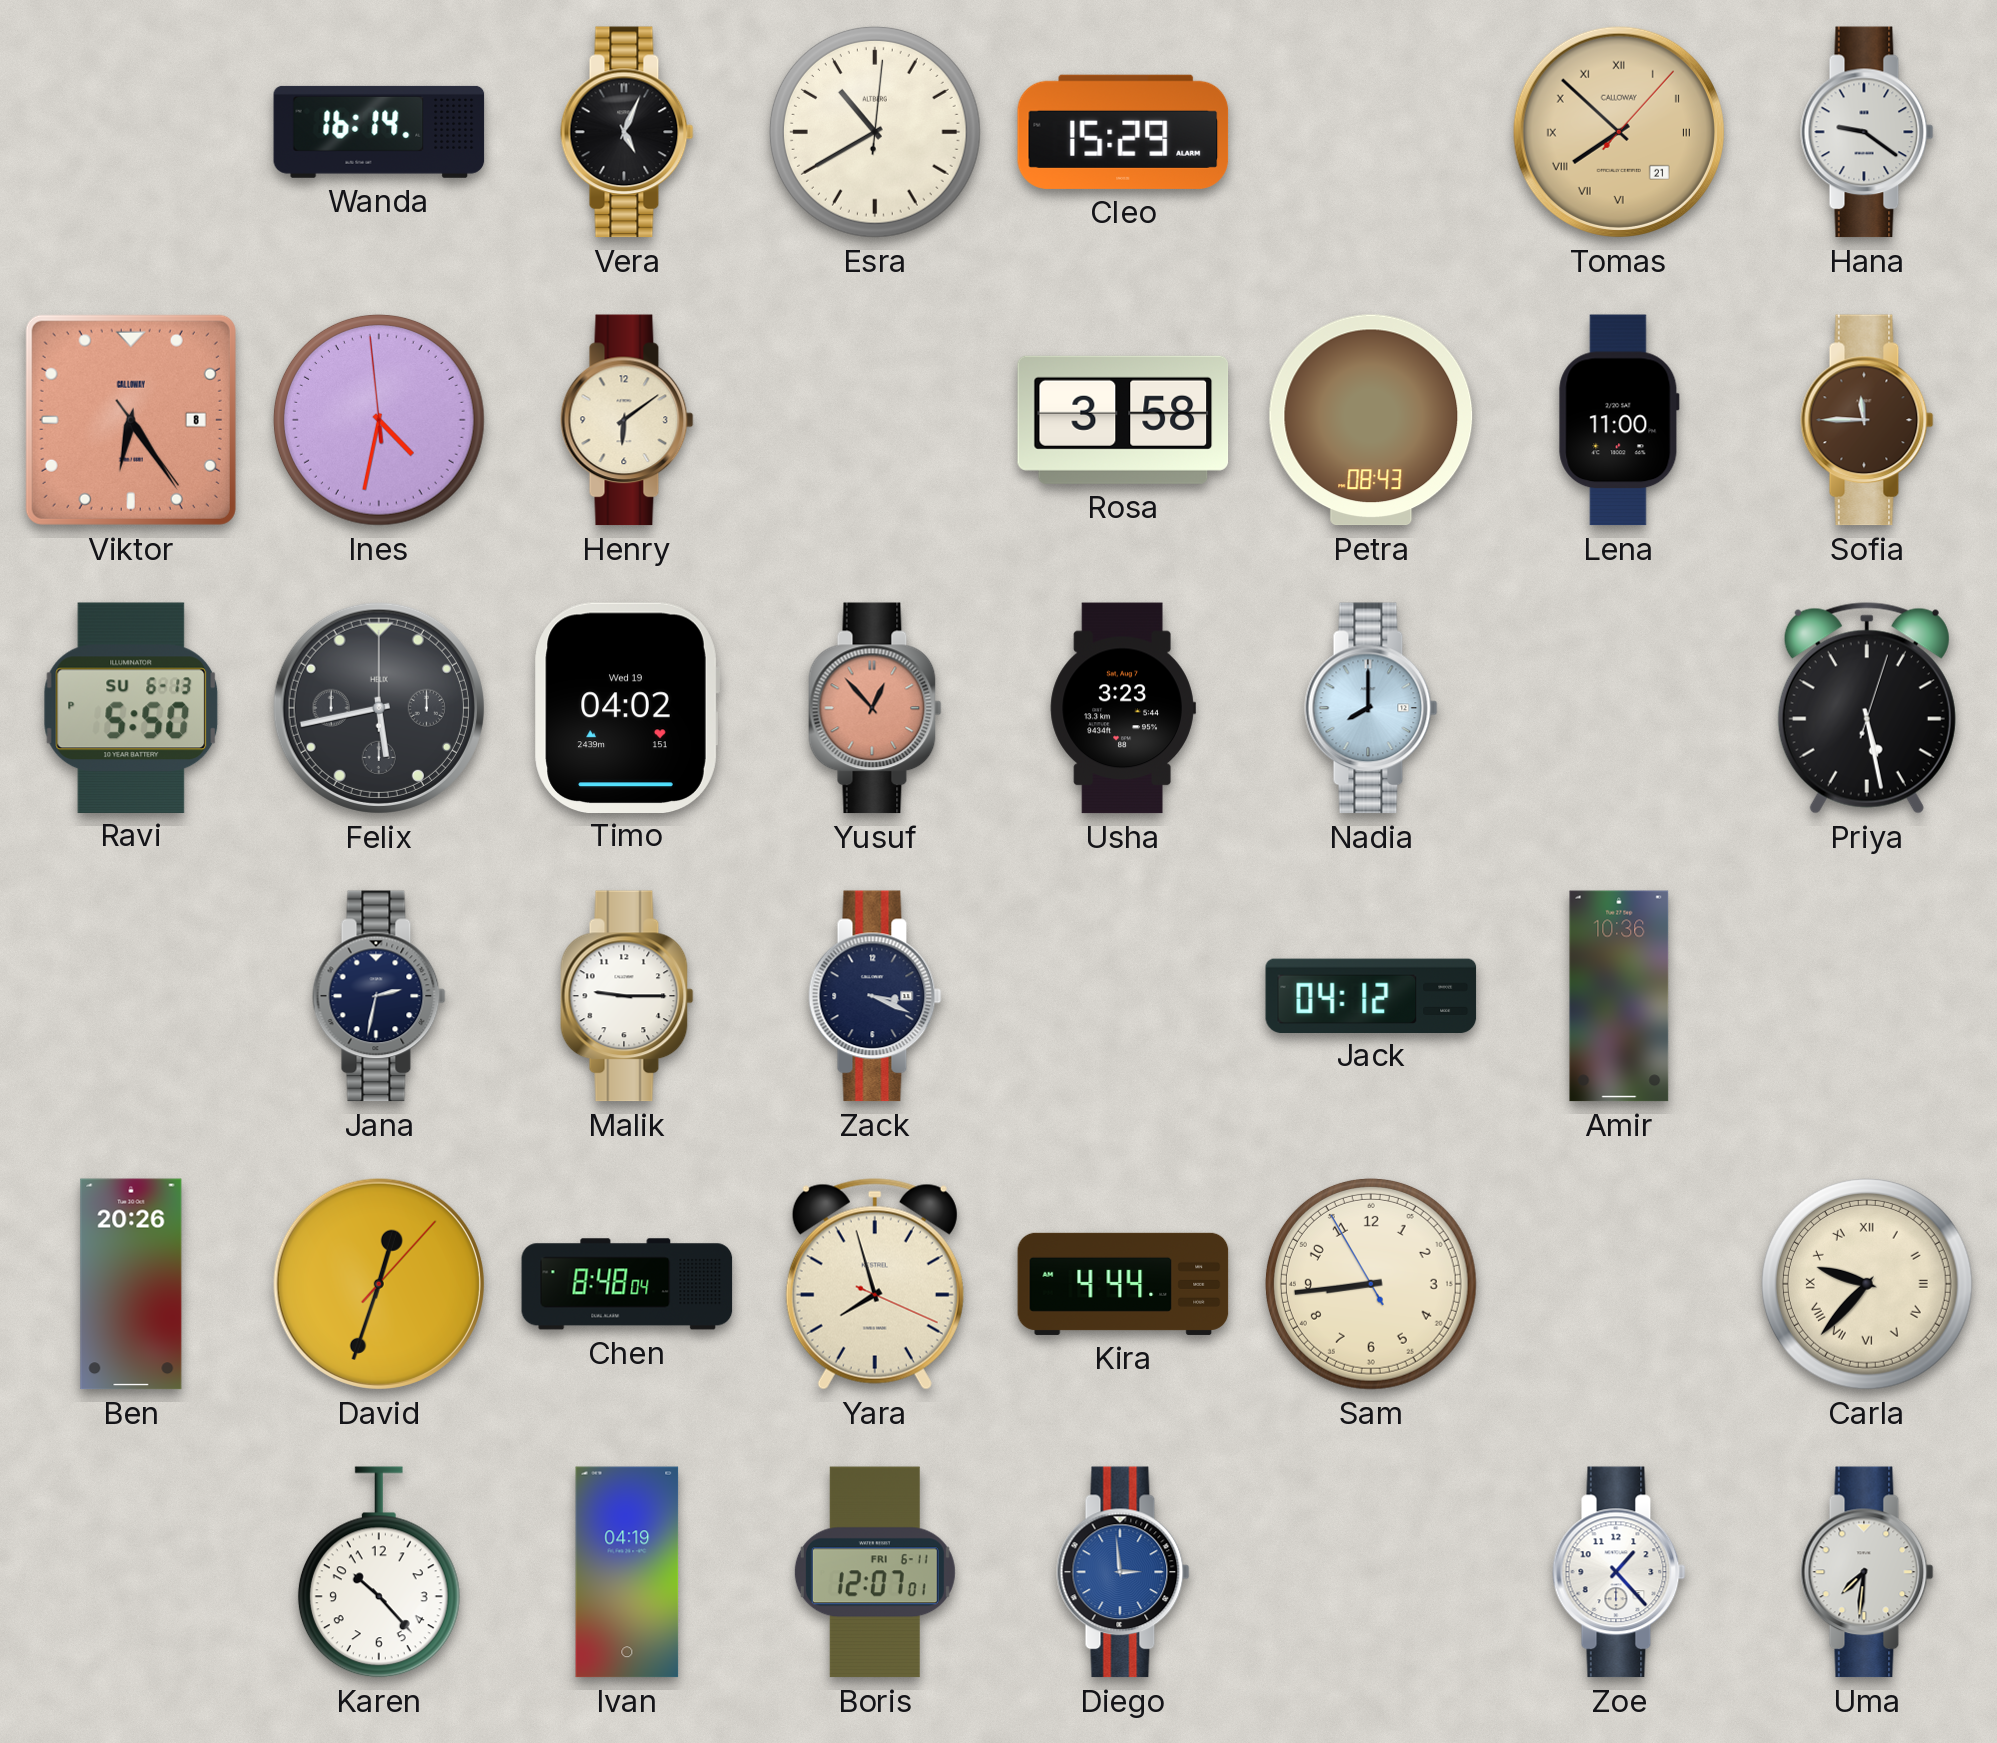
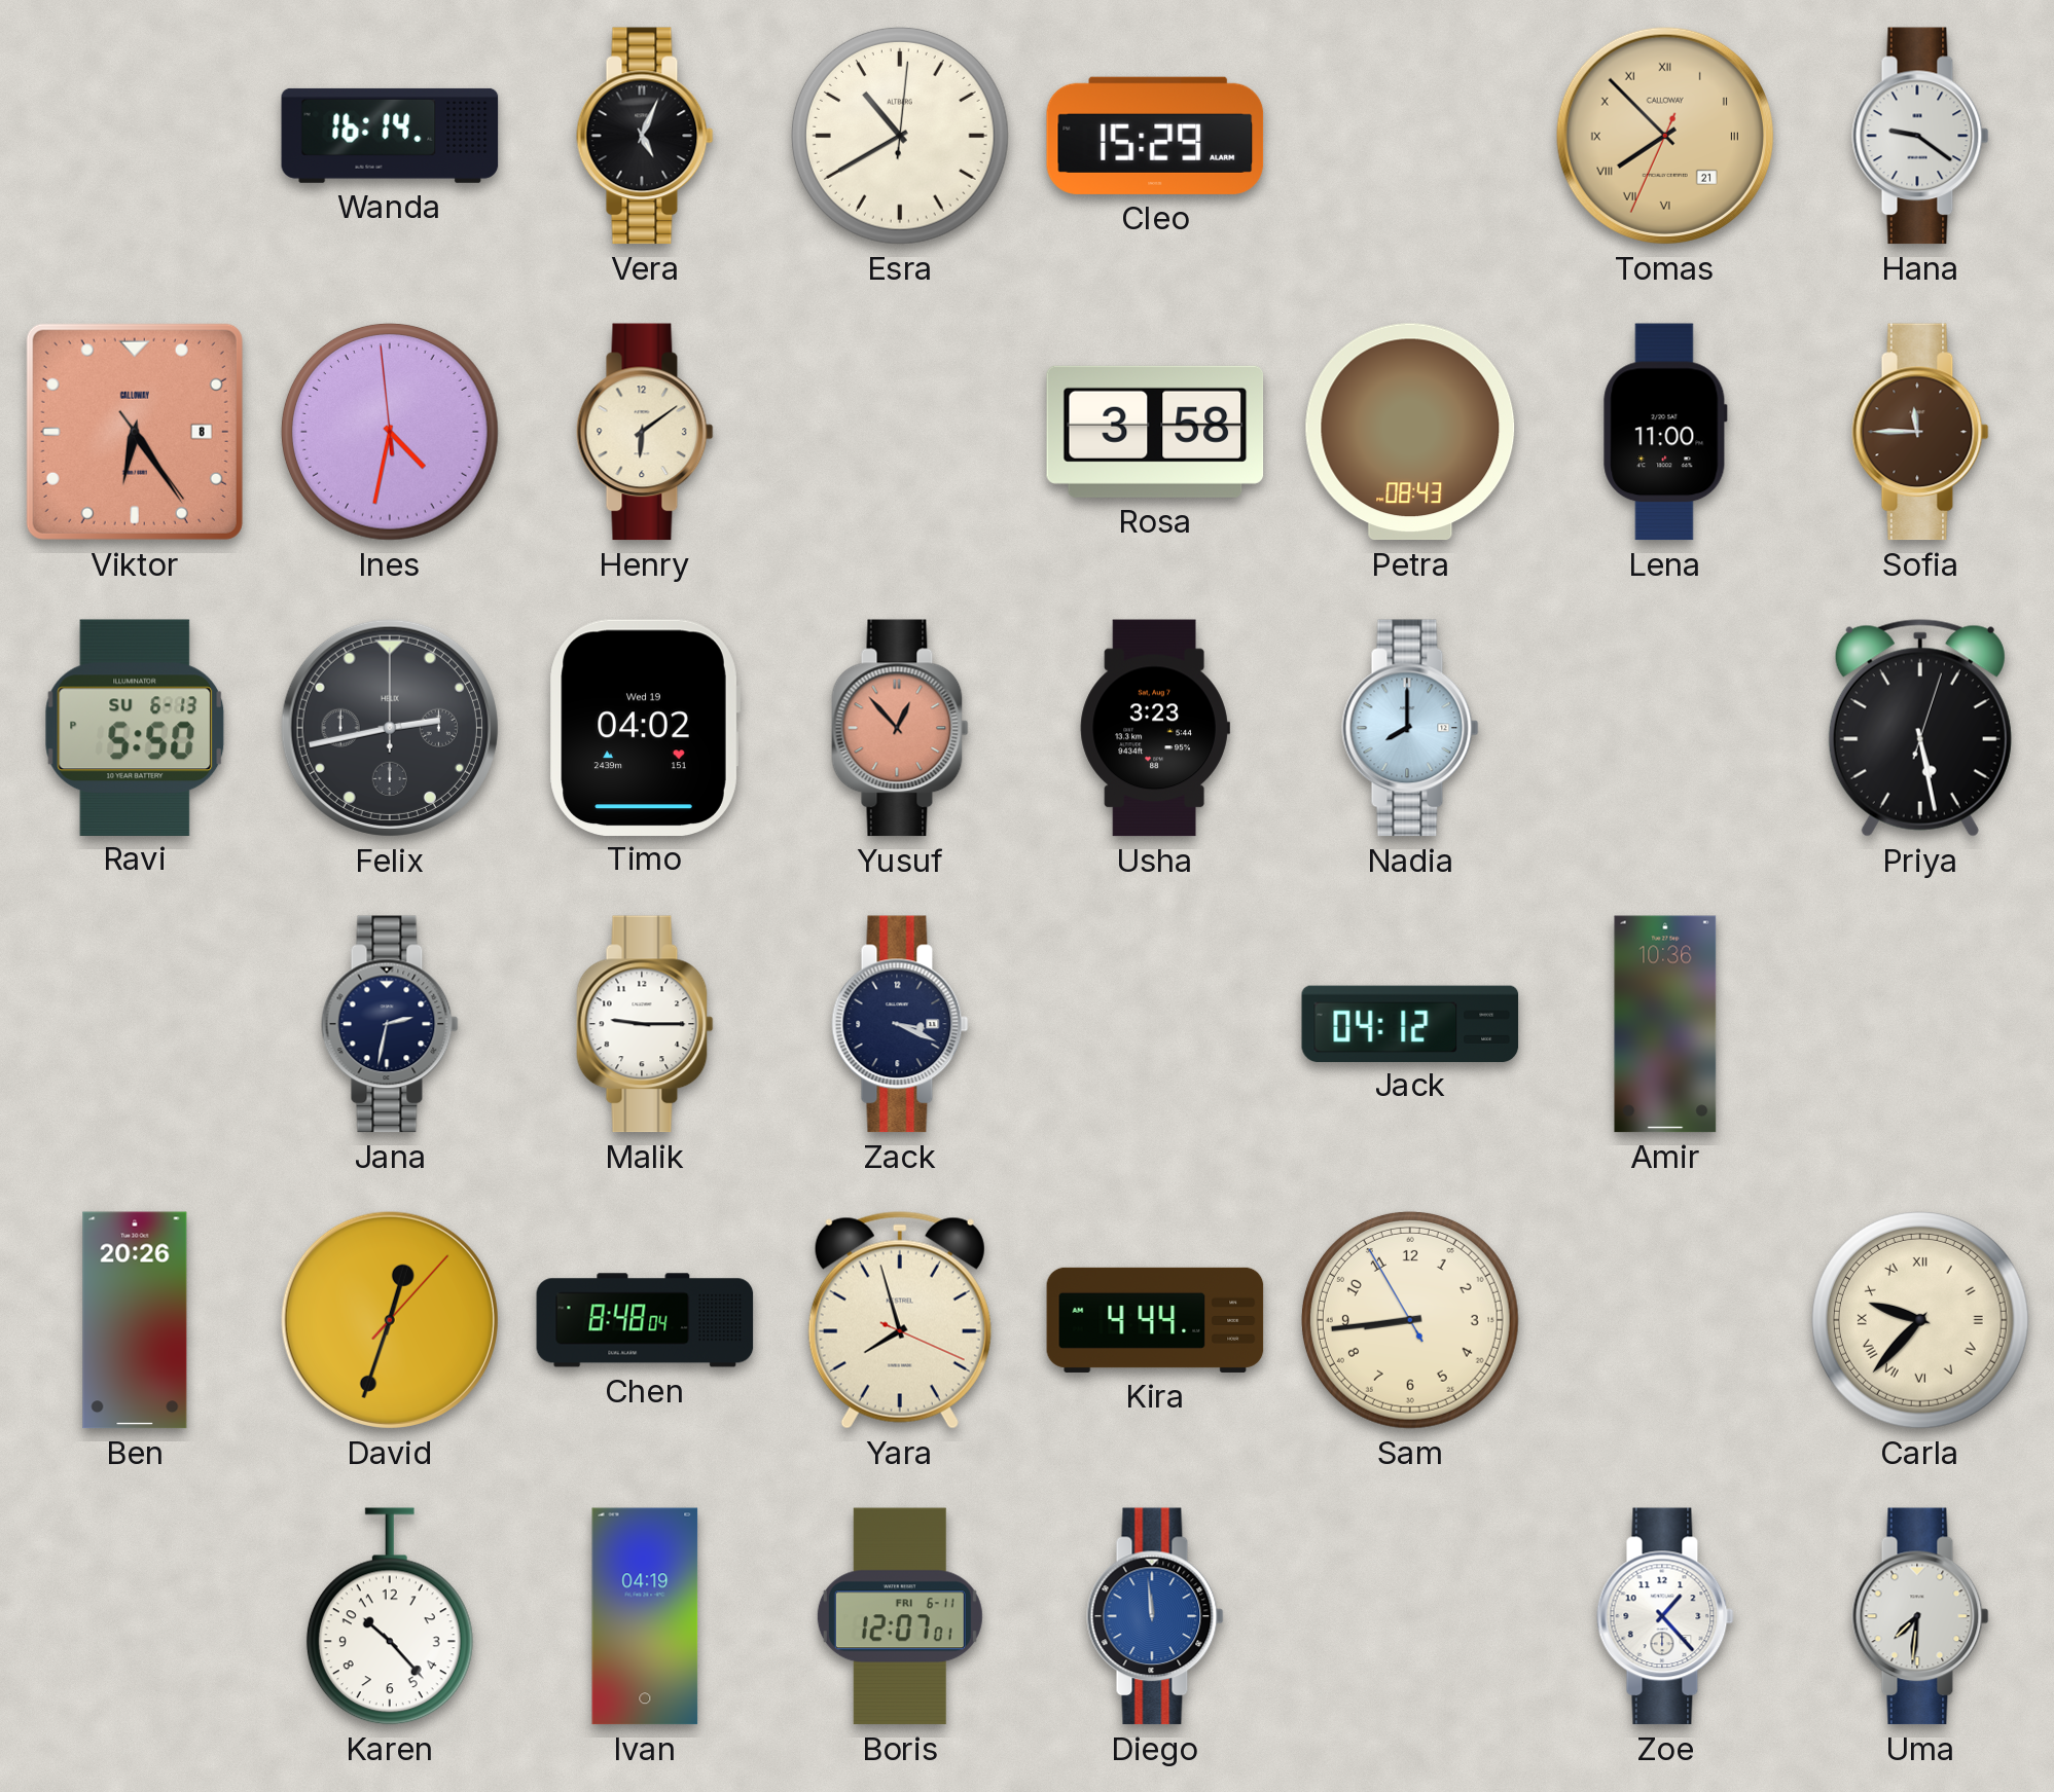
Tomas: 7:52:07 -> 7:52:34 (1665, 136)
Felix: 5:43 -> 2:43 (390, 728)
Diego: 2:59 -> 11:59 (1155, 1616)
